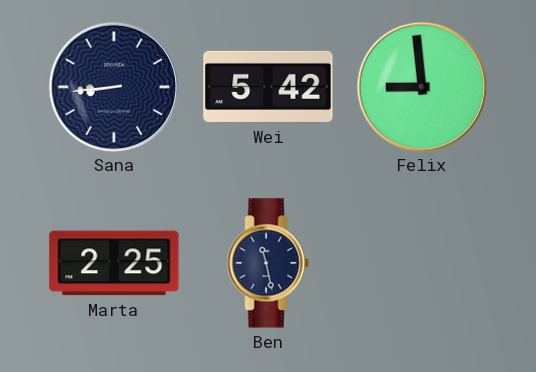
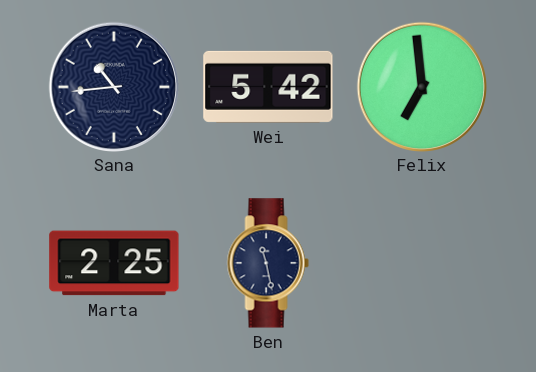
Sana: 8:44 -> 10:44 (113, 86)
Felix: 8:59 -> 6:59 (421, 86)
